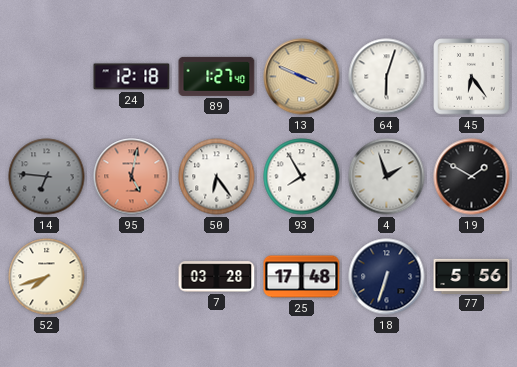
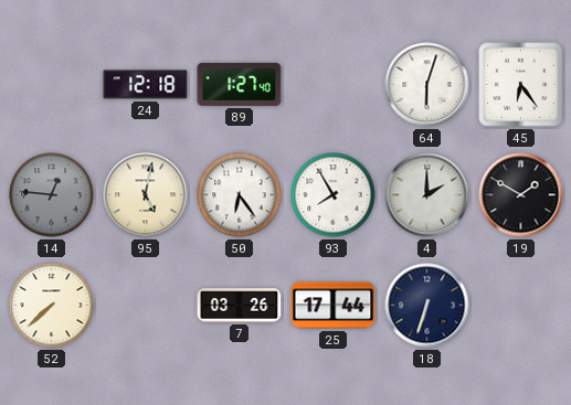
13: 3:49 -> none (302, 77)
14: 6:46 -> 12:46 (52, 195)
95 dial: salmon -> cream (146, 195)
4: 1:57 -> 2:00 (427, 195)
52: 7:42 -> 7:38 (52, 306)
7: 03:28 -> 03:26 (240, 306)
25: 17:48 -> 17:44 (334, 306)
77: 5:56 -> none (472, 276)
